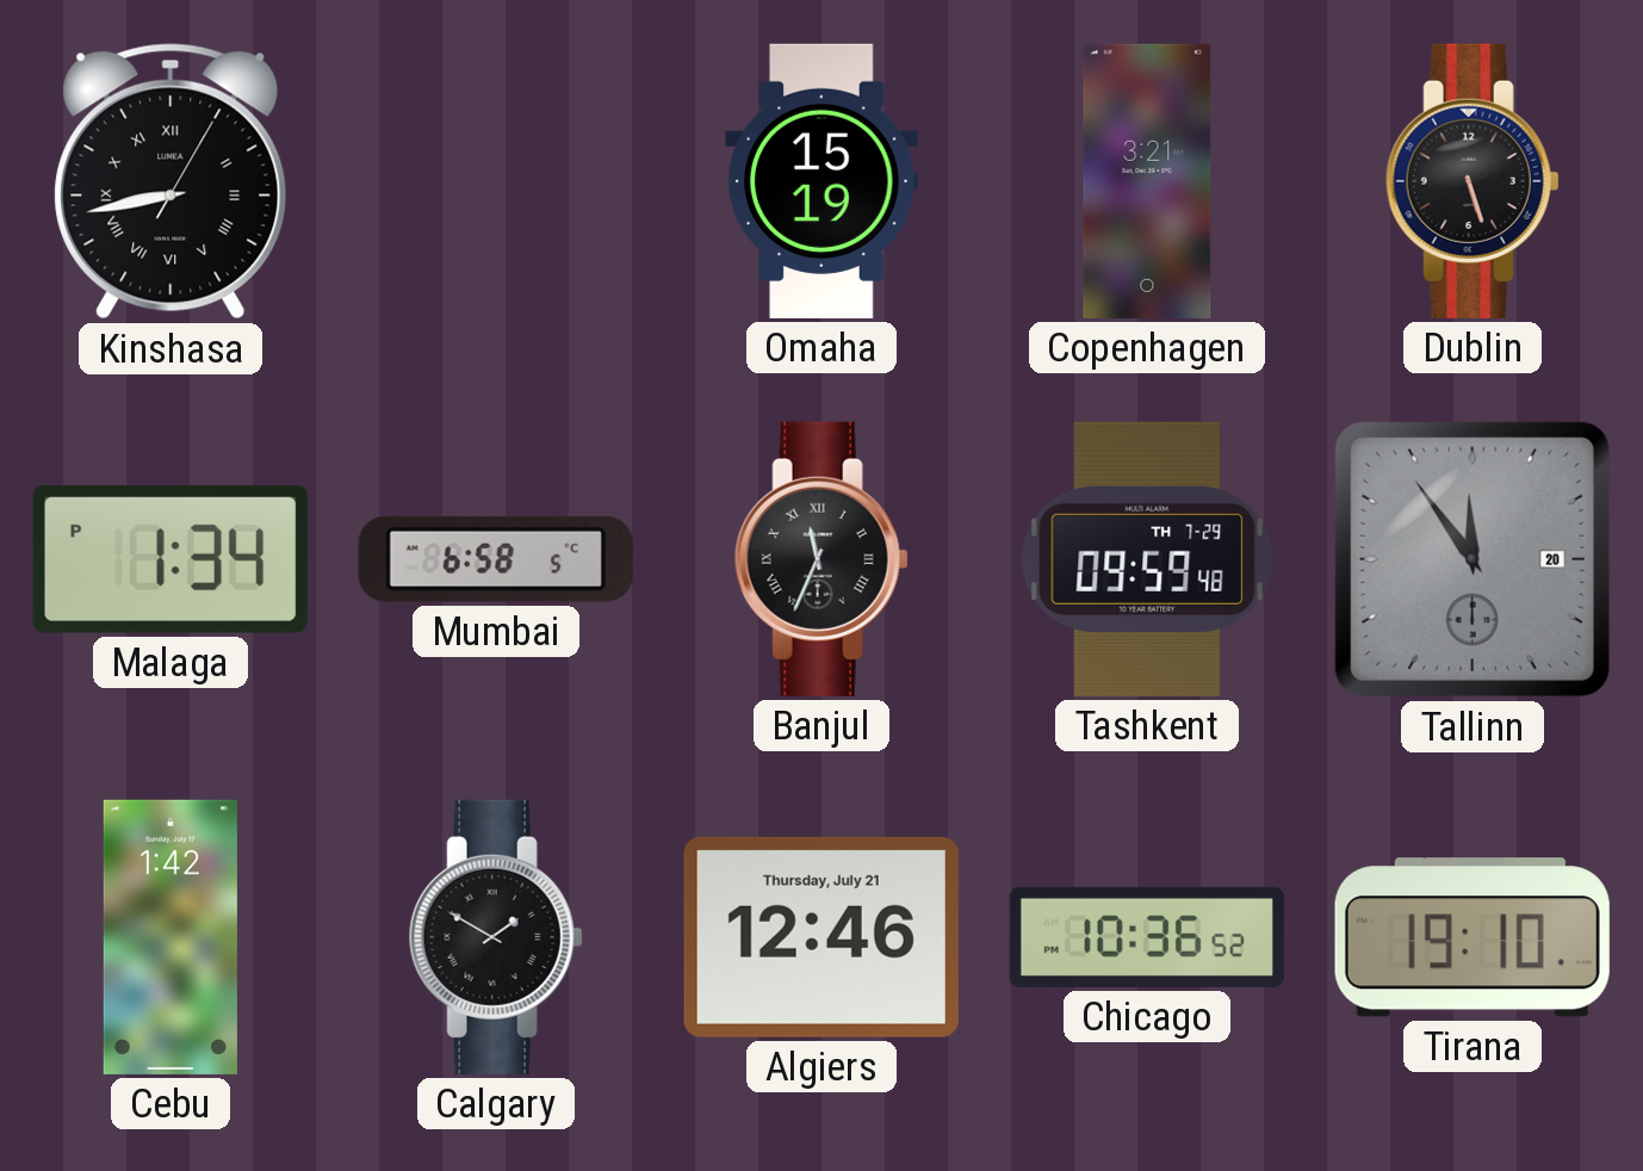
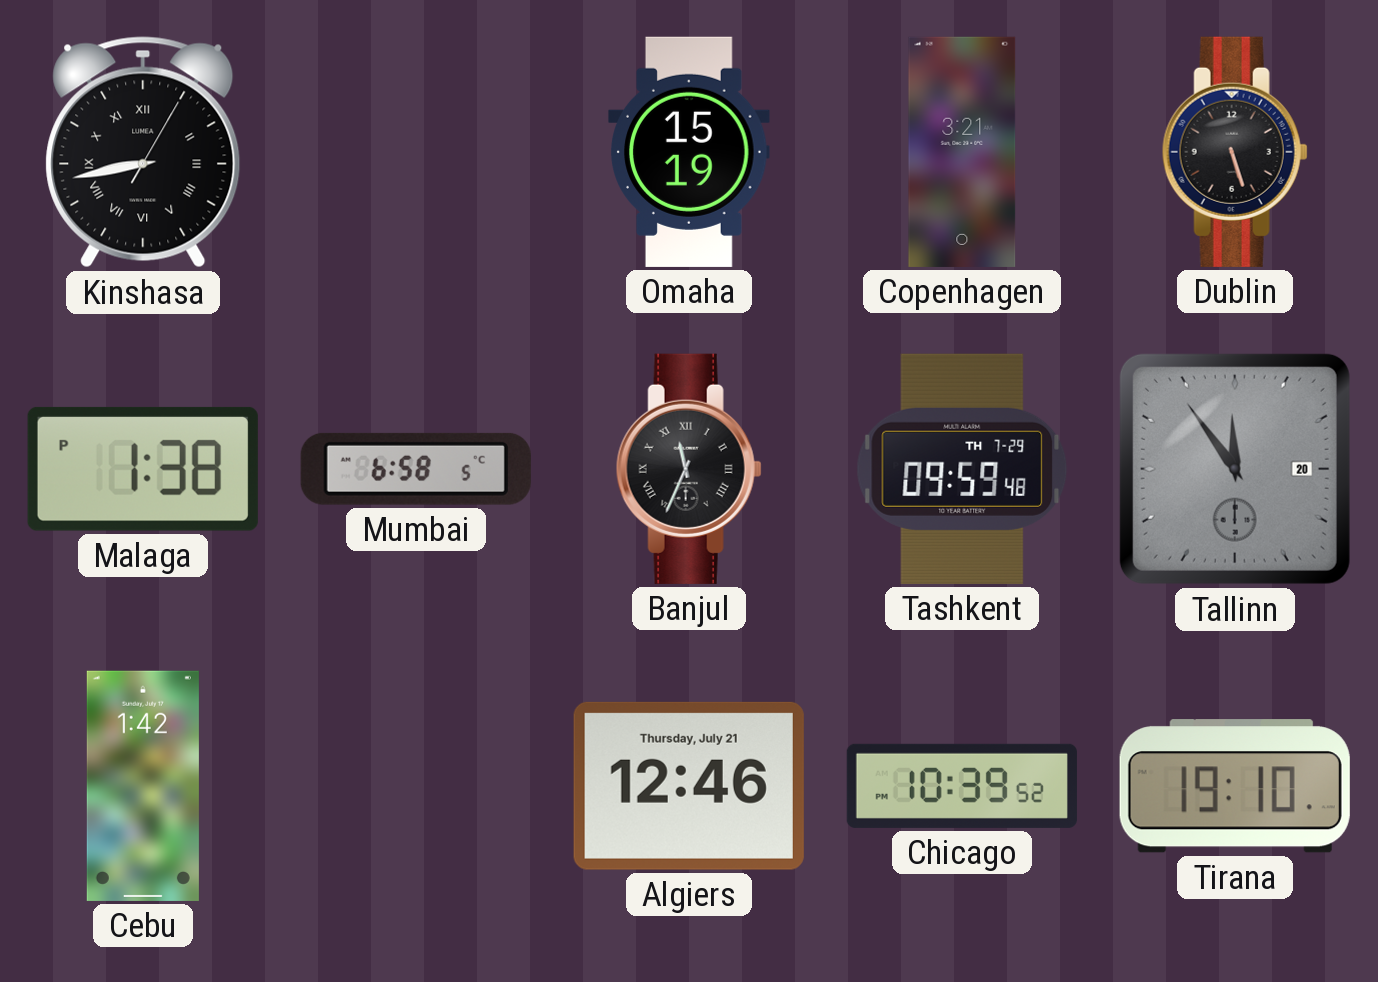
Malaga: 1:34 -> 1:38 (143, 469)
Calgary: 1:50 -> none (496, 937)
Chicago: 10:36 -> 10:39 (962, 786)
